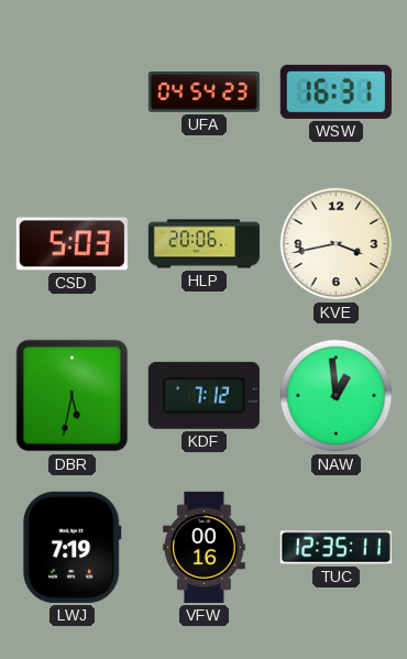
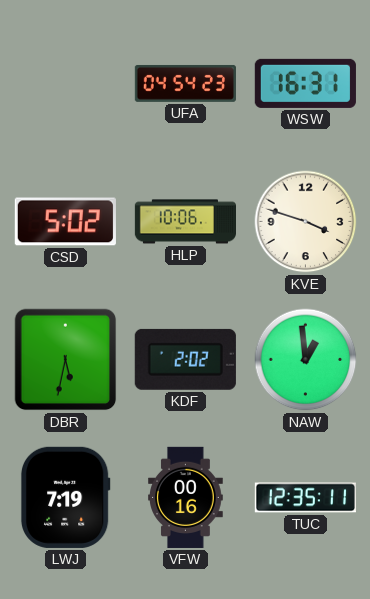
CSD: 5:03 -> 5:02 (65, 222)
HLP: 20:06 -> 10:06 (185, 222)
KVE: 3:43 -> 3:48 (306, 222)
KDF: 7:12 -> 2:02 (185, 359)
